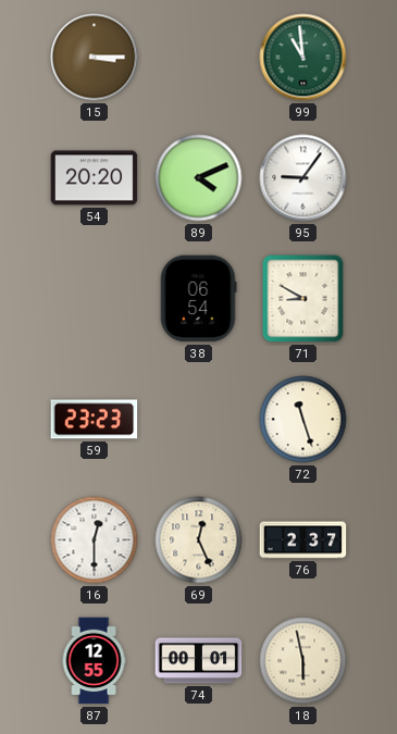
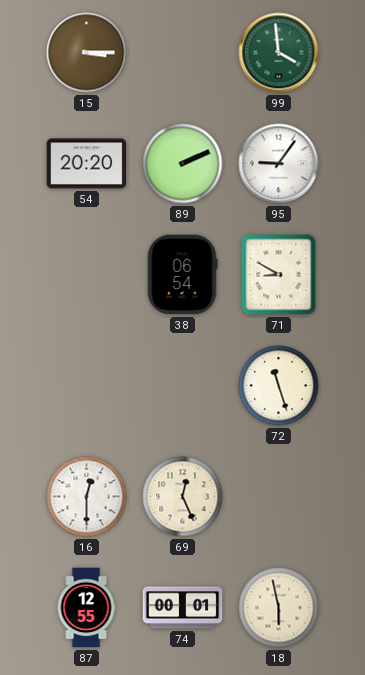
99: 10:59 -> 3:59 (279, 53)
89: 4:11 -> 2:11 (183, 164)
59: 23:23 -> none (95, 420)
76: 2:37 -> none (303, 540)
